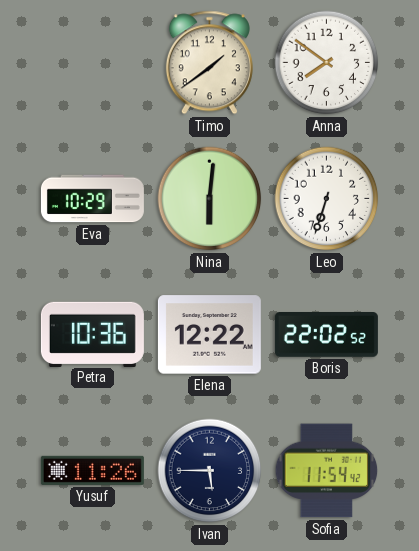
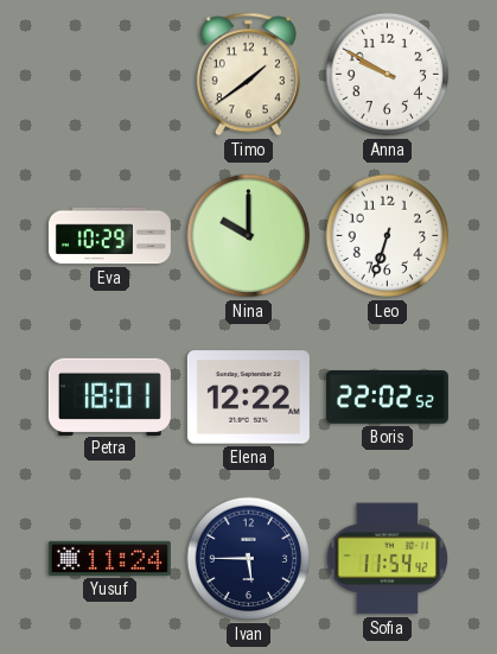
Anna: 7:51 -> 9:50 (388, 75)
Nina: 6:01 -> 10:00 (249, 236)
Petra: 10:36 -> 18:01 (109, 396)
Yusuf: 11:26 -> 11:24 (109, 558)
